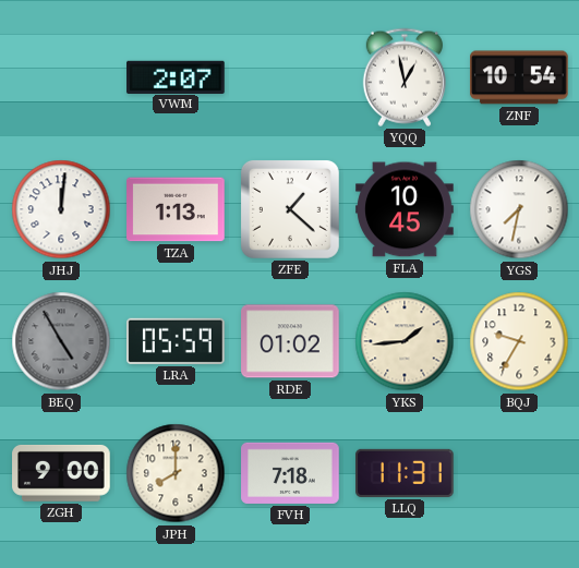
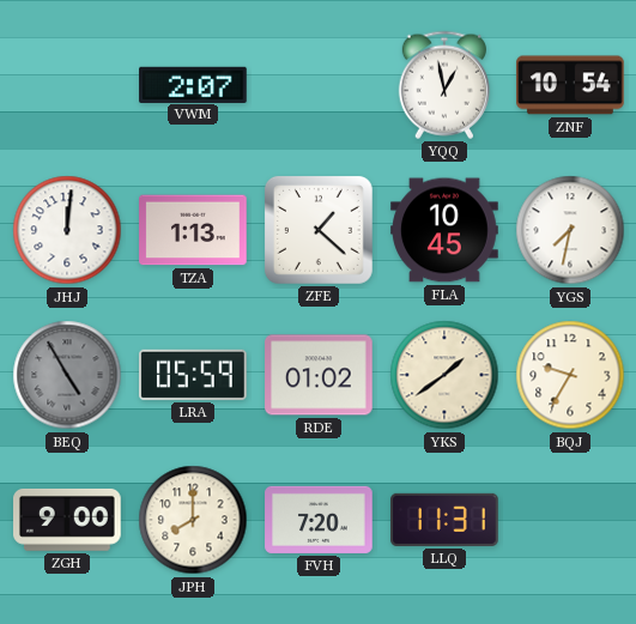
YKS: 1:44 -> 1:39 (444, 375)
FVH: 7:18 -> 7:20 (319, 520)
